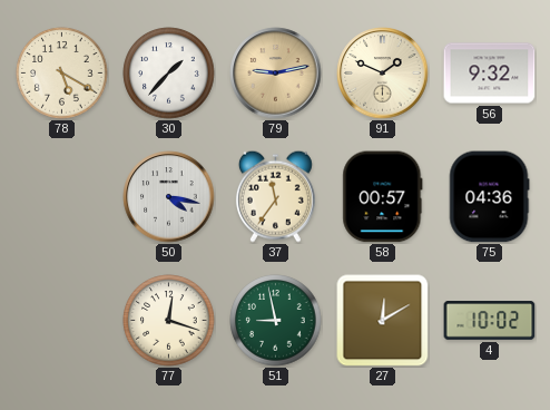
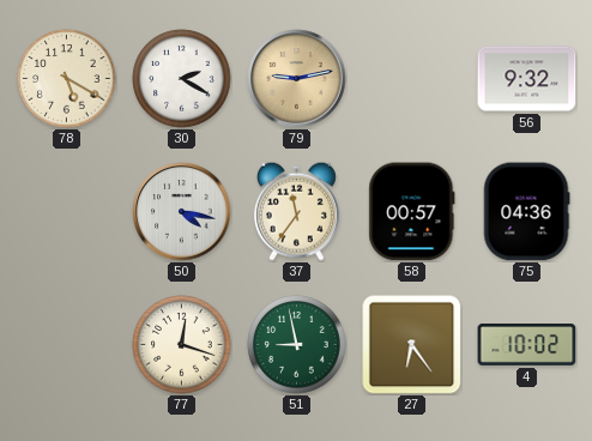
30: 1:37 -> 2:20 (182, 79)
91: 1:49 -> none (383, 74)
27: 12:10 -> 6:24 (412, 345)
